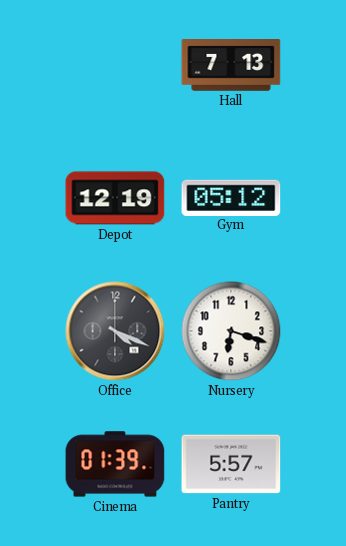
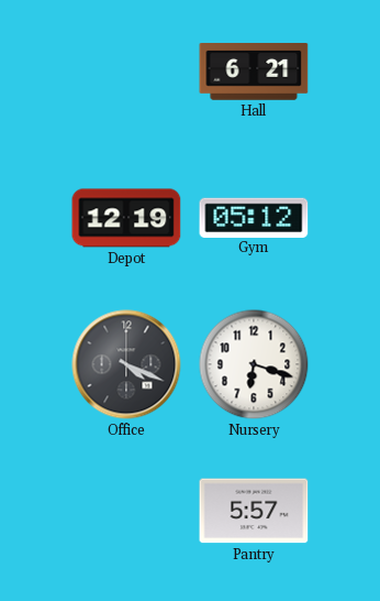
Hall: 7:13 -> 6:21 (254, 73)
Cinema: 01:39 -> none (115, 464)
